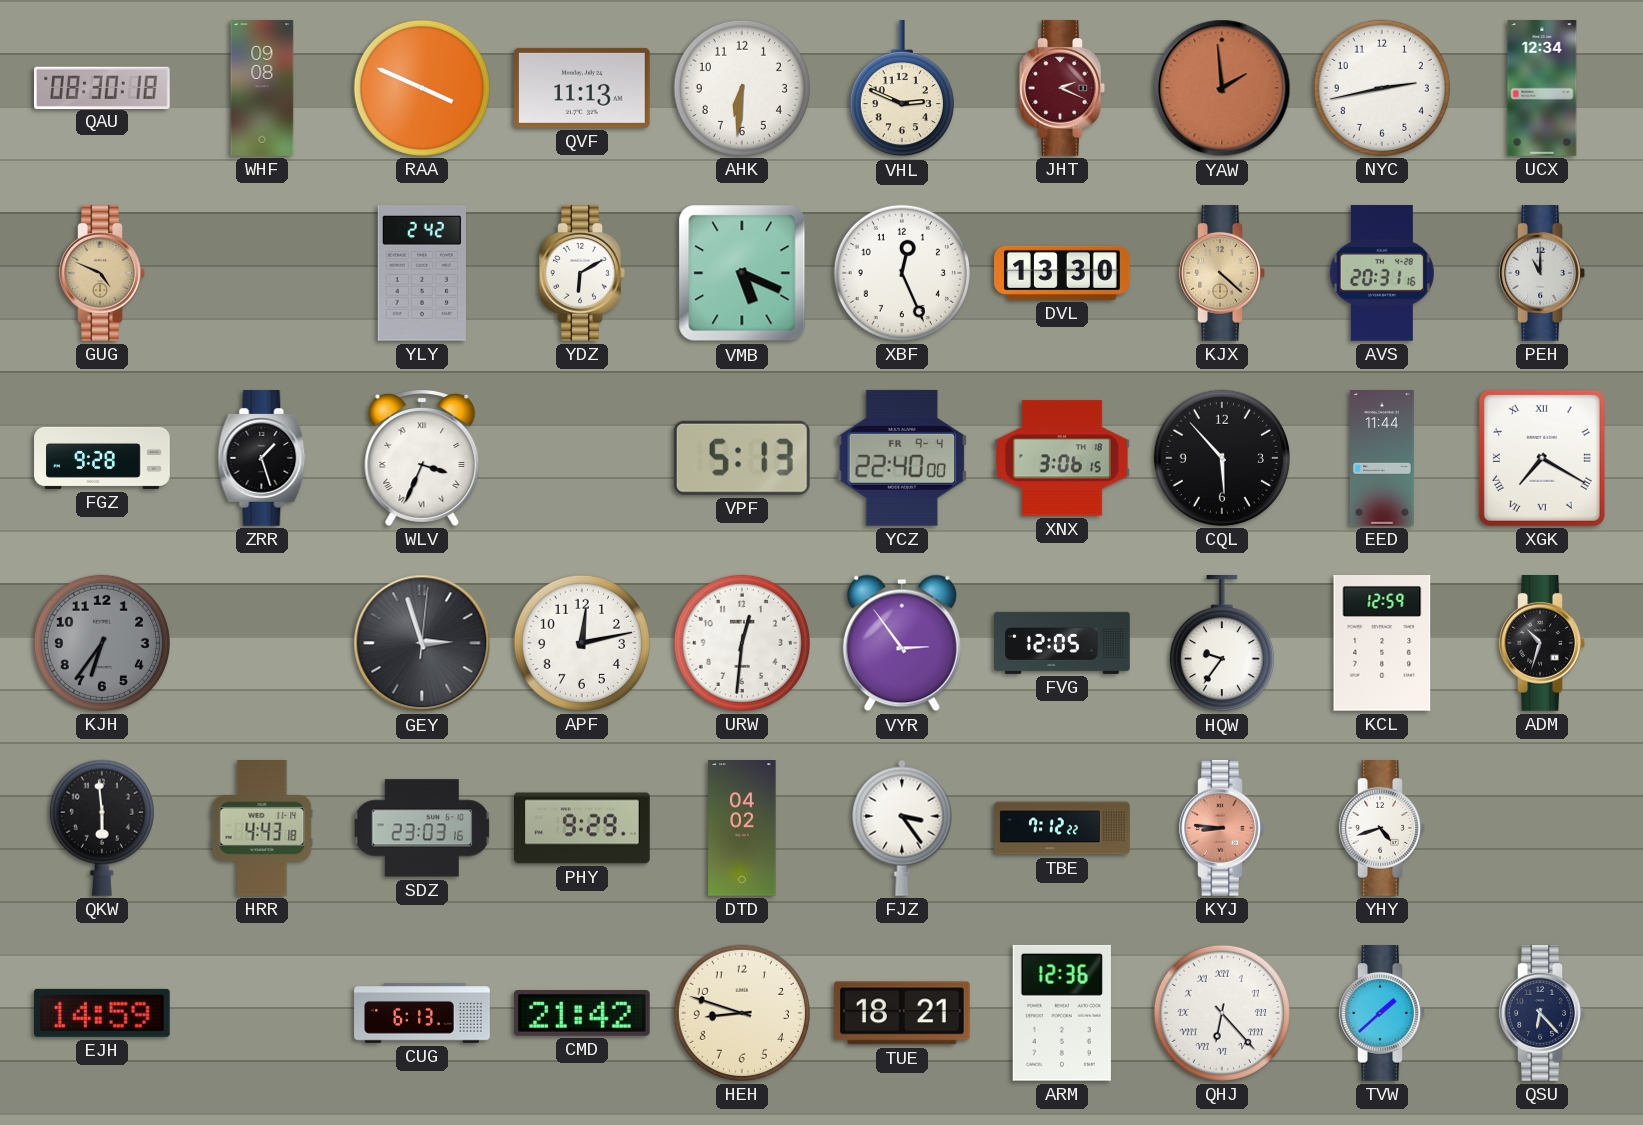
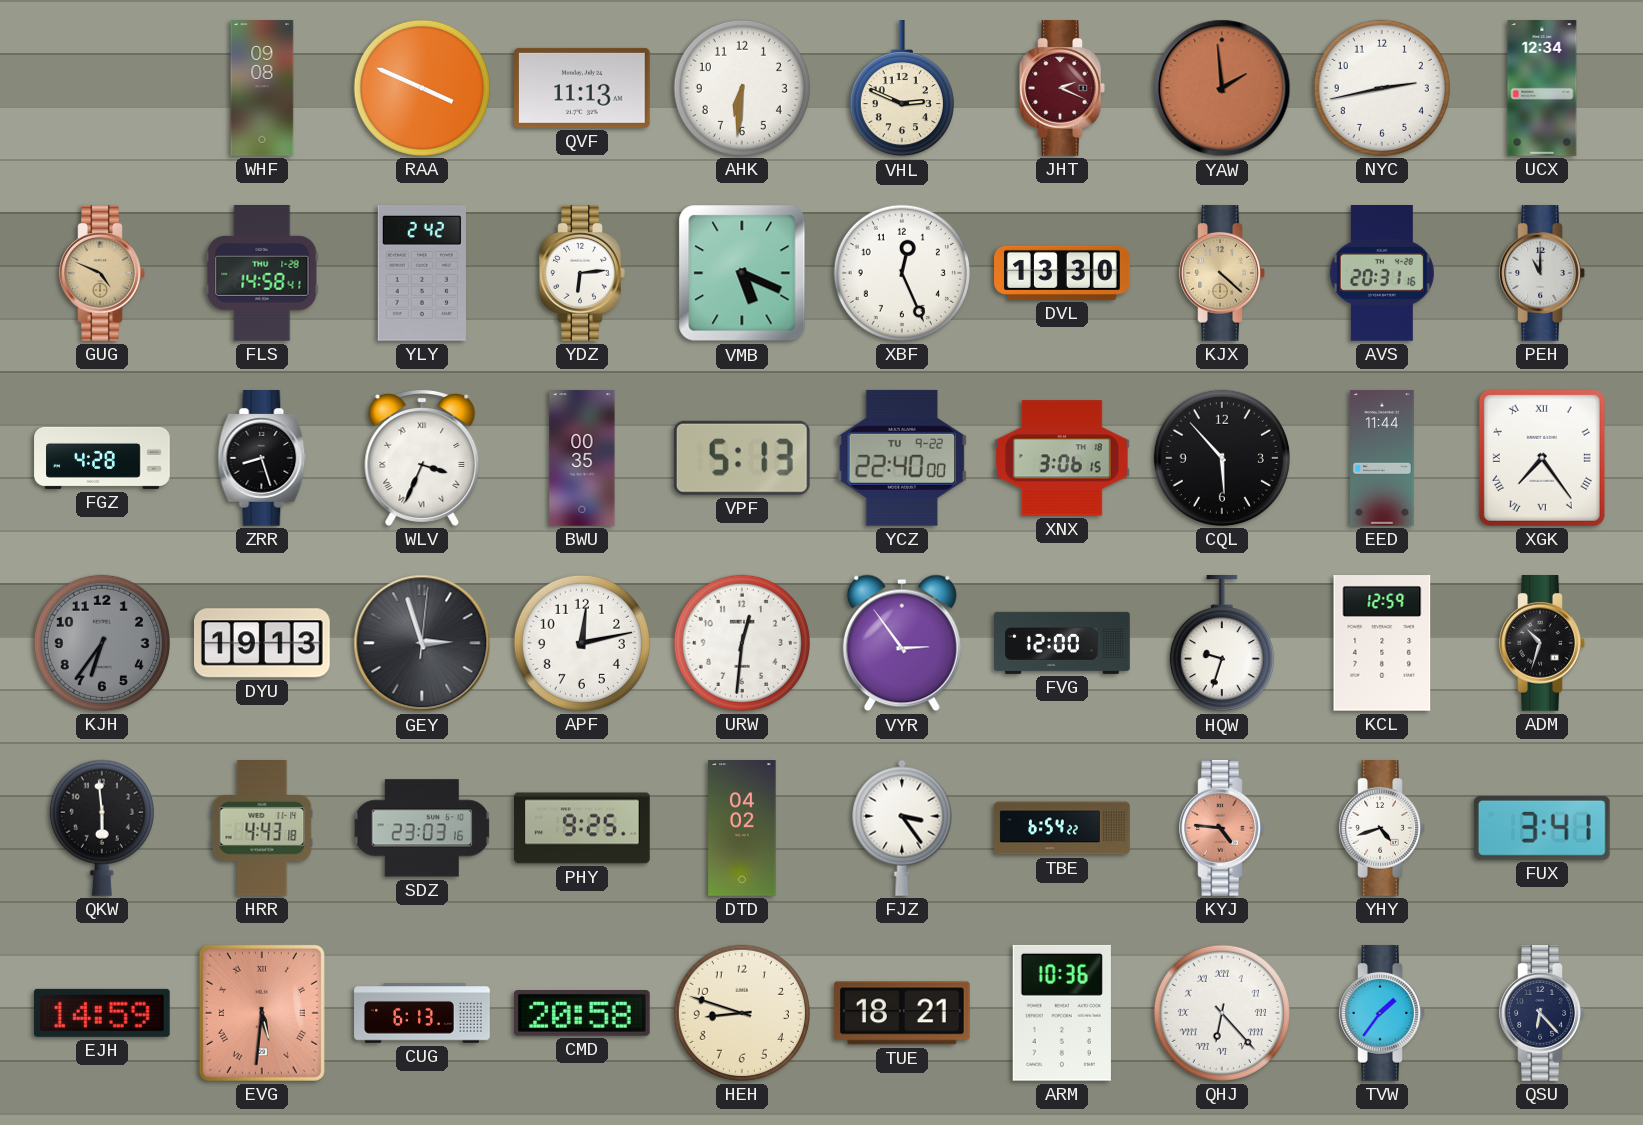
QAU: 08:30 -> none (103, 87)
FLS: none -> 14:58 (262, 274)
YDZ: 6:10 -> 6:14 (582, 274)
FGZ: 9:28 -> 4:28 (102, 458)
ZRR: 1:27 -> 8:27 (262, 459)
BWU: none -> 00:35 (582, 458)
YCZ date: FR 9-4 -> TU 9-22 (902, 458)
XGK: 7:20 -> 7:24 (1542, 458)
DYU: none -> 19:13 (263, 643)
FVG: 12:05 -> 12:00 (1062, 643)
HQW: 9:36 -> 9:33 (1222, 644)
PHY: 9:29 -> 9:25 (582, 828)
TBE: 7:12 -> 6:54 (1062, 828)
KYJ: 8:46 -> 4:46 (1222, 829)
FUX: none -> 3:41 (1542, 828)
EVG: none -> 5:31 (262, 1013)
CMD: 21:42 -> 20:58 (582, 1014)
ARM: 12:36 -> 10:36 (1062, 1013)
TVW: 1:38 -> 1:36 (1382, 1014)
